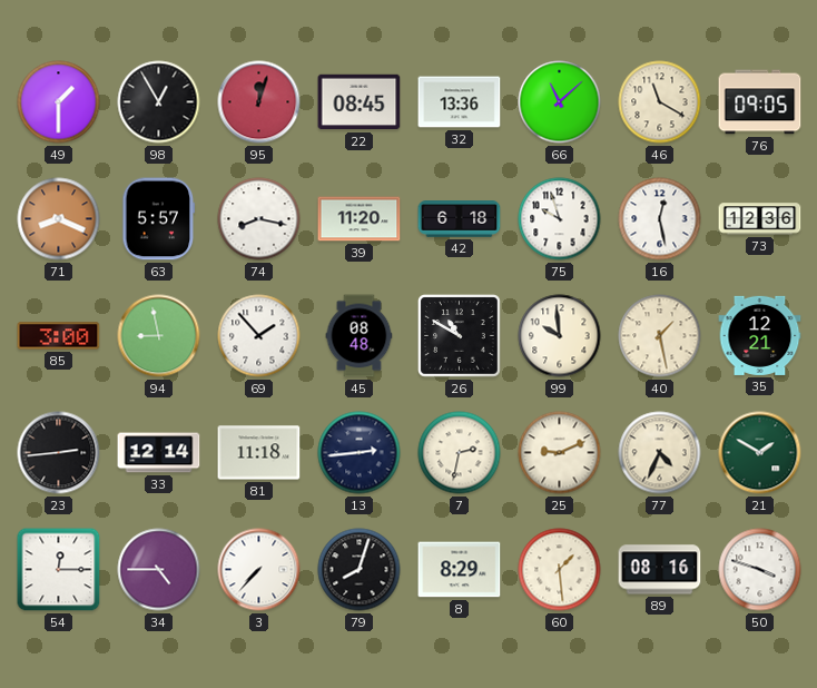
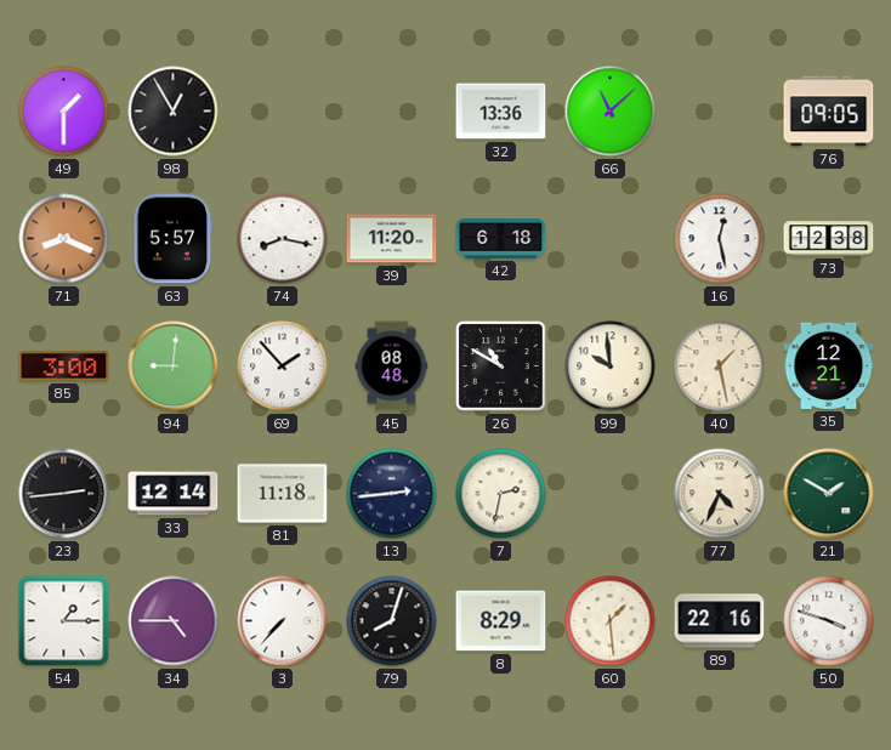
95: 12:03 -> none (259, 102)
22: 08:45 -> none (360, 102)
46: 11:20 -> none (660, 102)
75: 9:57 -> none (560, 219)
73: 12:36 -> 12:38 (829, 239)
94: 8:58 -> 9:01 (174, 367)
25: 9:11 -> none (560, 453)
54: 12:15 -> 1:15 (64, 621)
89: 08:16 -> 22:16 (720, 621)
